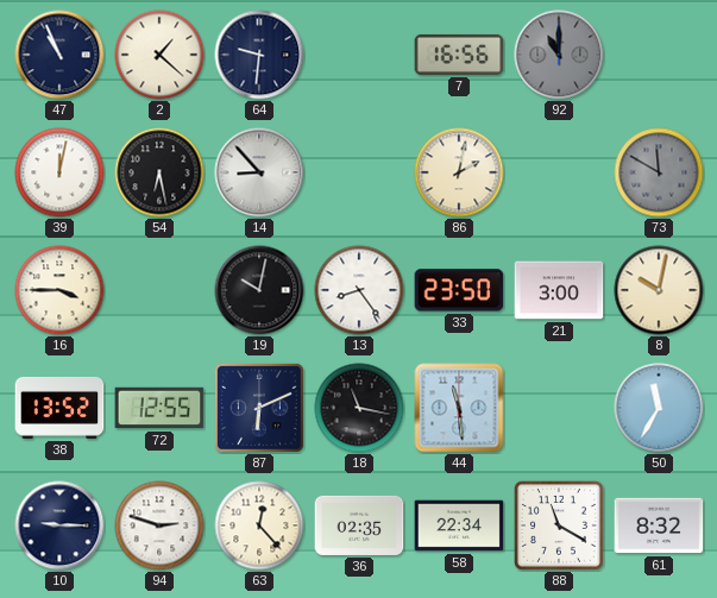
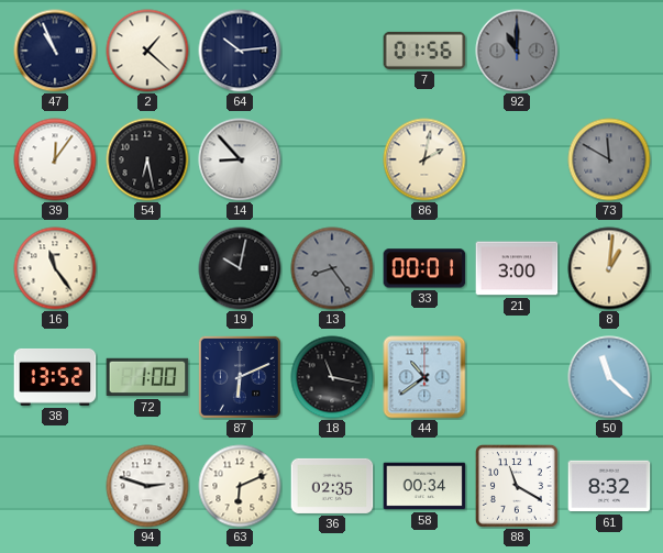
64: 9:31 -> 10:14 (240, 51)
7: 16:56 -> 01:56 (424, 51)
39: 12:02 -> 12:06 (55, 159)
16: 3:45 -> 11:24 (55, 268)
13 dial: white -> grey (332, 268)
33: 23:50 -> 00:01 (424, 268)
8: 10:02 -> 1:01 (609, 268)
72: 12:55 -> 1:00 (147, 377)
44: 11:29 -> 10:39 (424, 377)
50: 11:35 -> 11:22 (609, 377)
10: 9:15 -> none (59, 525)
63: 12:23 -> 6:11 (240, 486)
58: 22:34 -> 00:34 (424, 486)
